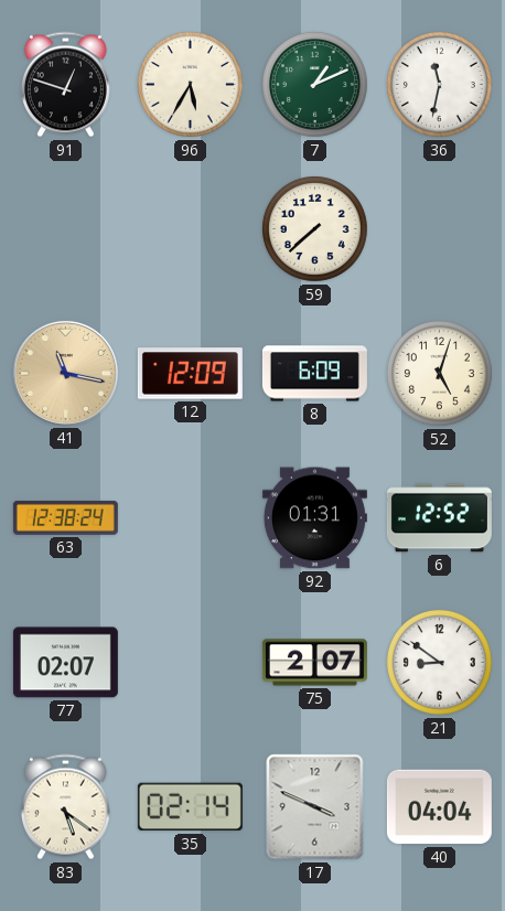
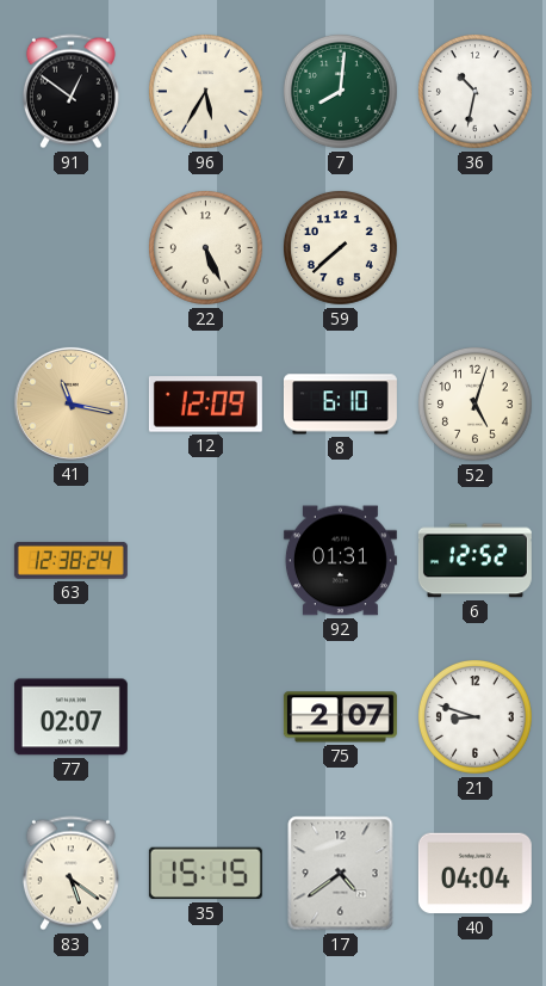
91: 12:48 -> 12:51 (70, 92)
7: 1:11 -> 8:01 (340, 91)
36: 11:32 -> 10:32 (474, 91)
22: none -> 5:26 (205, 247)
8: 6:09 -> 6:10 (340, 405)
21: 8:51 -> 8:48 (474, 716)
35: 02:14 -> 15:15 (205, 874)
17: 3:49 -> 4:39 (341, 874)
